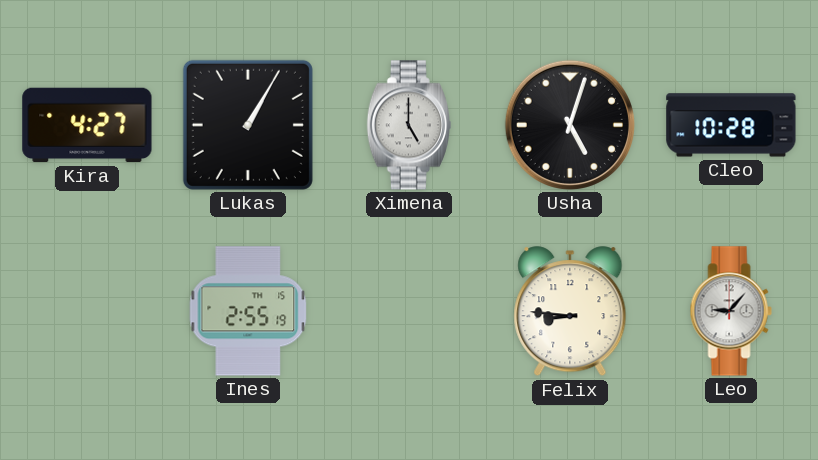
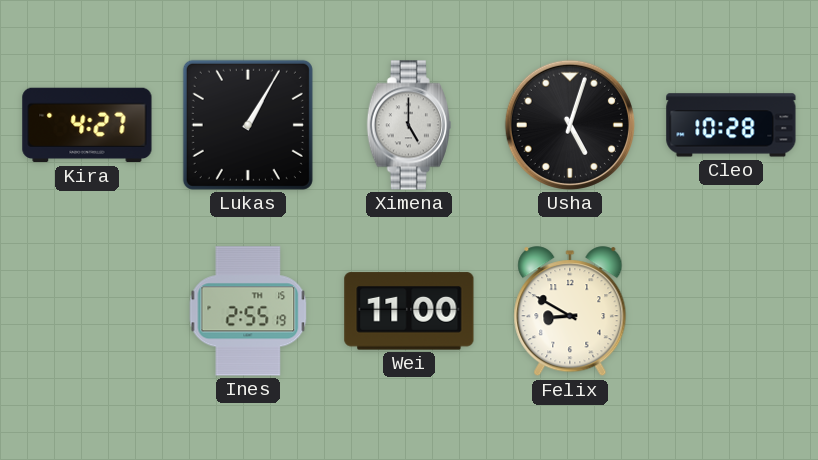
Wei: none -> 11:00 (409, 311)
Felix: 8:46 -> 8:50 (570, 312)
Leo: 9:07 -> none (731, 311)
